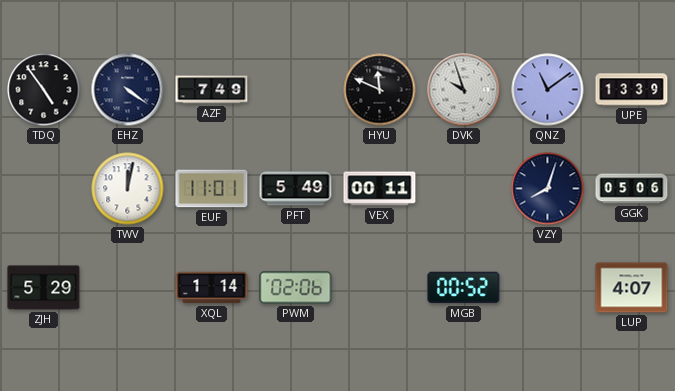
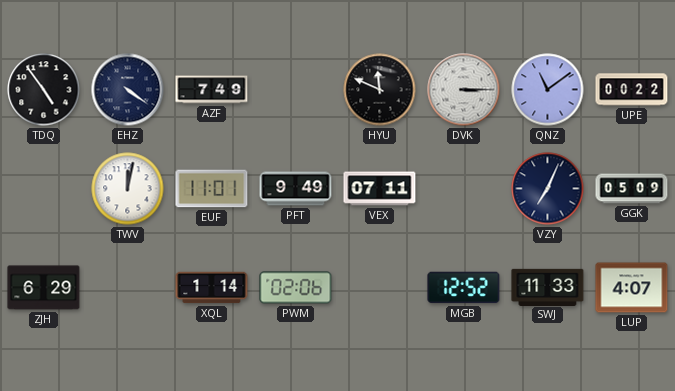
DVK: 9:57 -> 3:15 (464, 90)
UPE: 13:39 -> 00:22 (632, 90)
PFT: 5:49 -> 9:49 (296, 189)
VEX: 00:11 -> 07:11 (380, 189)
VZY: 8:03 -> 7:04 (548, 189)
GGK: 05:06 -> 05:09 (632, 189)
ZJH: 5:29 -> 6:29 (44, 288)
MGB: 00:52 -> 12:52 (464, 288)
SWJ: none -> 11:33 (548, 287)
